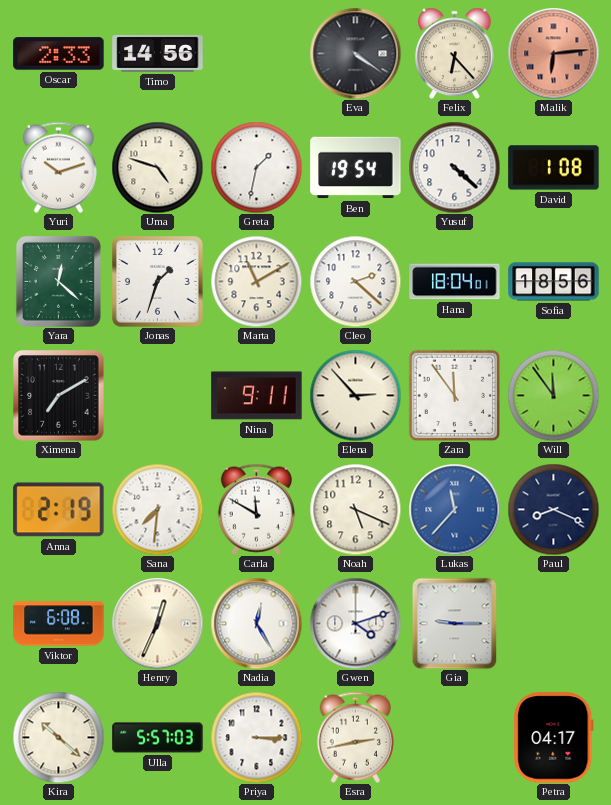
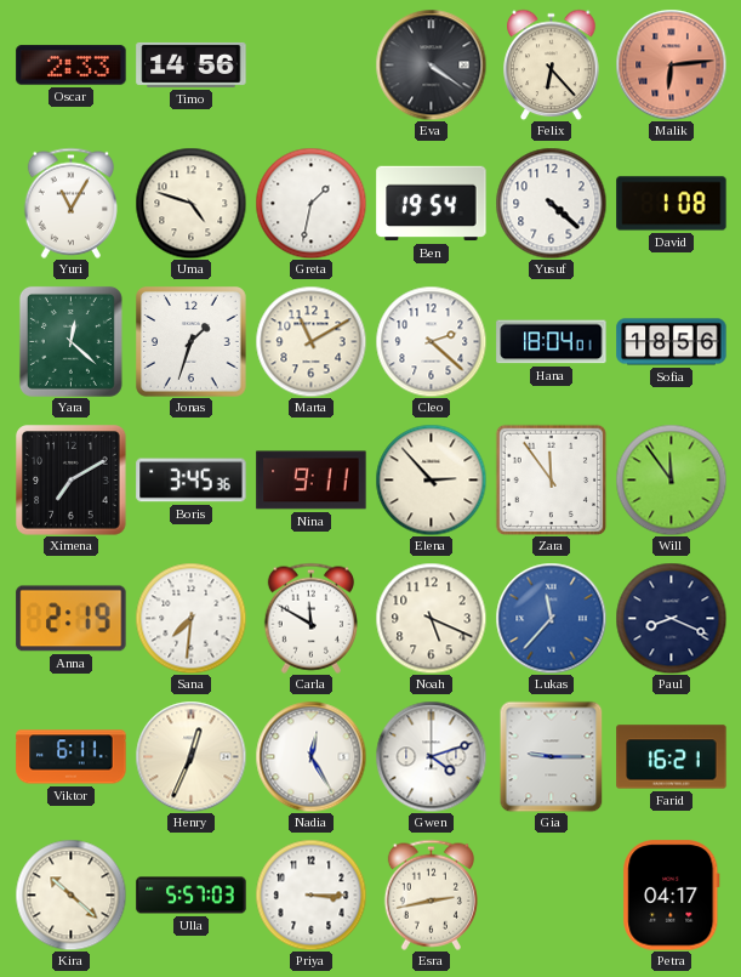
Yuri: 10:12 -> 11:05 (70, 203)
Boris: none -> 3:45 (192, 481)
Viktor: 6:08 -> 6:11 (72, 757)
Farid: none -> 16:21 (672, 757)
